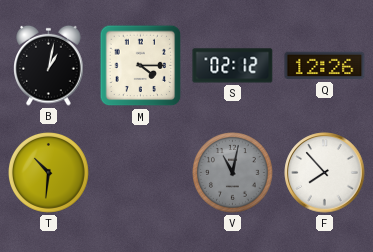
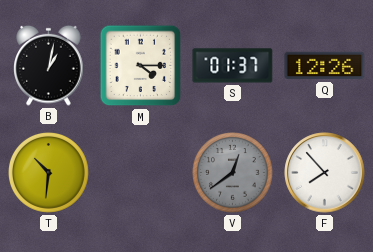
S: 02:12 -> 01:37 (233, 66)
V: 11:02 -> 12:39 (233, 173)
